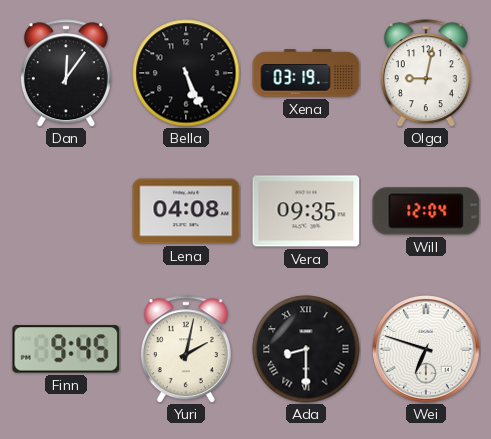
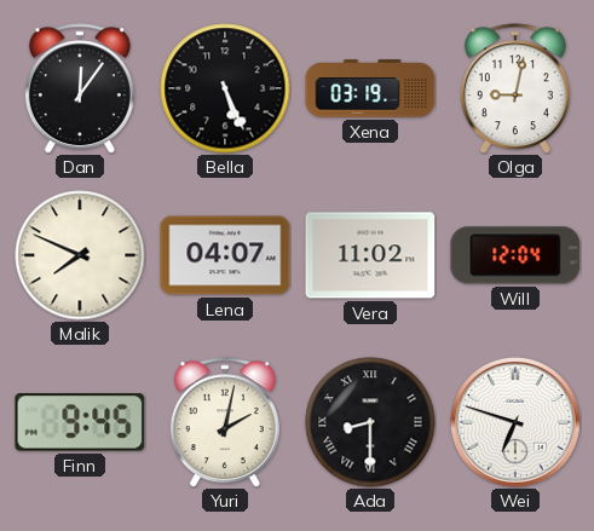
Malik: none -> 7:49 (80, 255)
Lena: 04:08 -> 04:07 (225, 255)
Vera: 09:35 -> 11:02 (370, 255)
